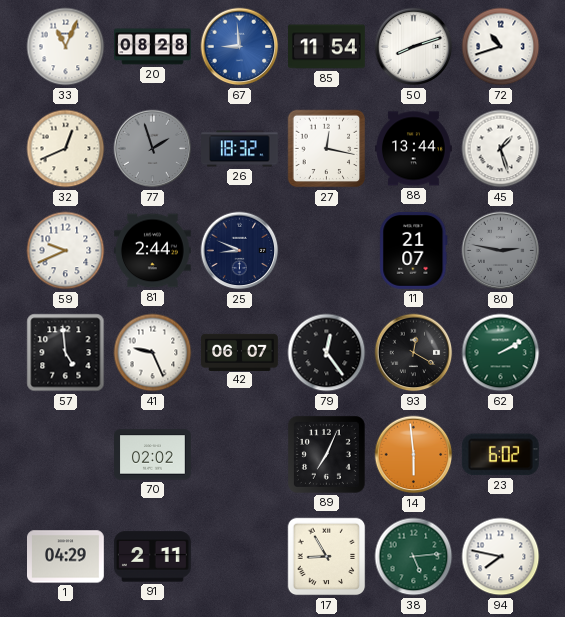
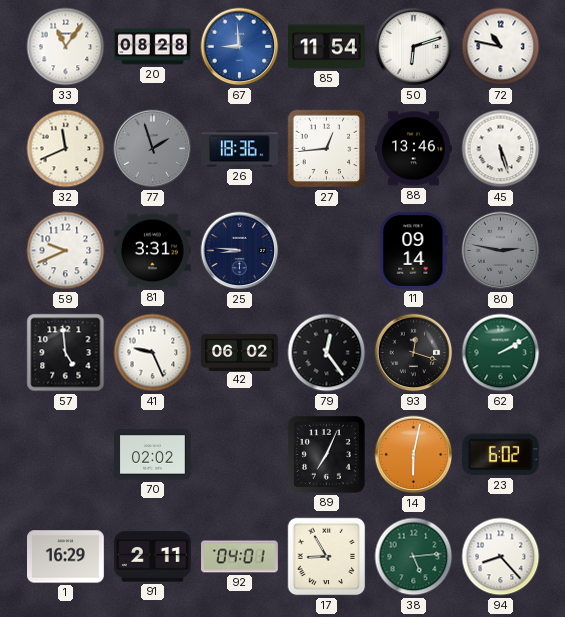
33: 11:04 -> 11:06 (66, 47)
50: 8:12 -> 6:12 (414, 47)
72: 10:42 -> 10:47 (501, 47)
32: 12:41 -> 11:41 (66, 149)
26: 18:32 -> 18:36 (240, 149)
27: 12:17 -> 12:44 (327, 149)
88: 13:44 -> 13:46 (414, 149)
45: 1:27 -> 5:27 (501, 149)
81: 2:44 -> 3:31 (153, 251)
25: 8:49 -> 8:46 (240, 251)
11: 21:07 -> 09:14 (414, 250)
42: 06:07 -> 06:02 (240, 352)
93: 12:20 -> 12:18 (414, 353)
14: 5:59 -> 6:02 (414, 455)
1: 04:29 -> 16:29 (66, 557)
92: none -> 04:01 (240, 557)
94: 7:47 -> 8:23 (501, 557)
